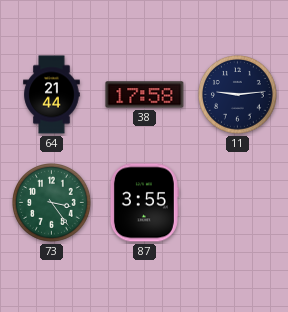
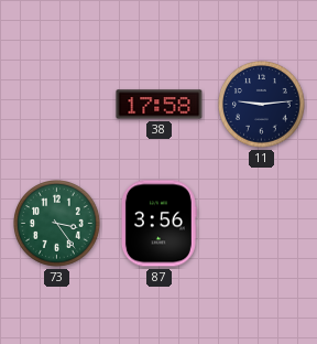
64: 21:44 -> none (52, 95)
87: 3:55 -> 3:56 (158, 224)
